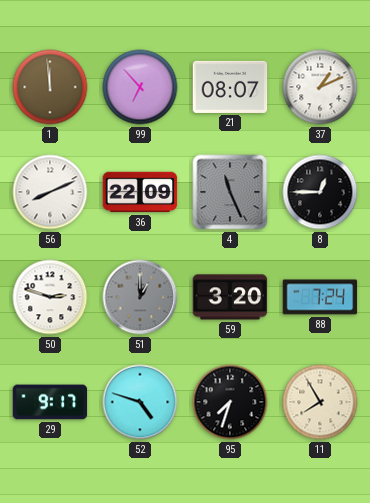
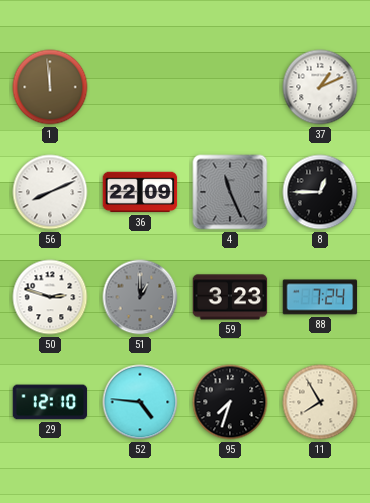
99: 6:53 -> none (140, 87)
21: 08:07 -> none (230, 87)
59: 3:20 -> 3:23 (230, 297)
29: 9:17 -> 12:10 (50, 402)
52: 4:48 -> 4:46 (140, 402)
